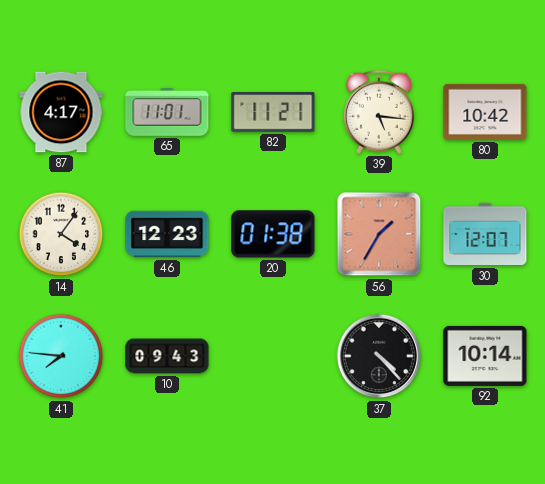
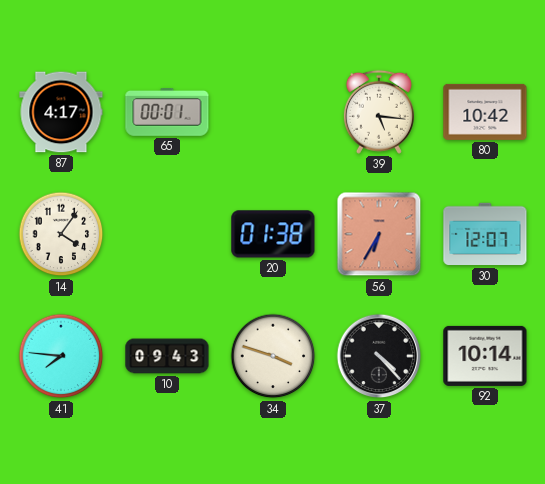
65: 11:01 -> 00:01 (167, 113)
82: 11:21 -> none (273, 112)
46: 12:23 -> none (167, 234)
56: 1:35 -> 6:35 (379, 234)
34: none -> 3:48 (273, 356)
